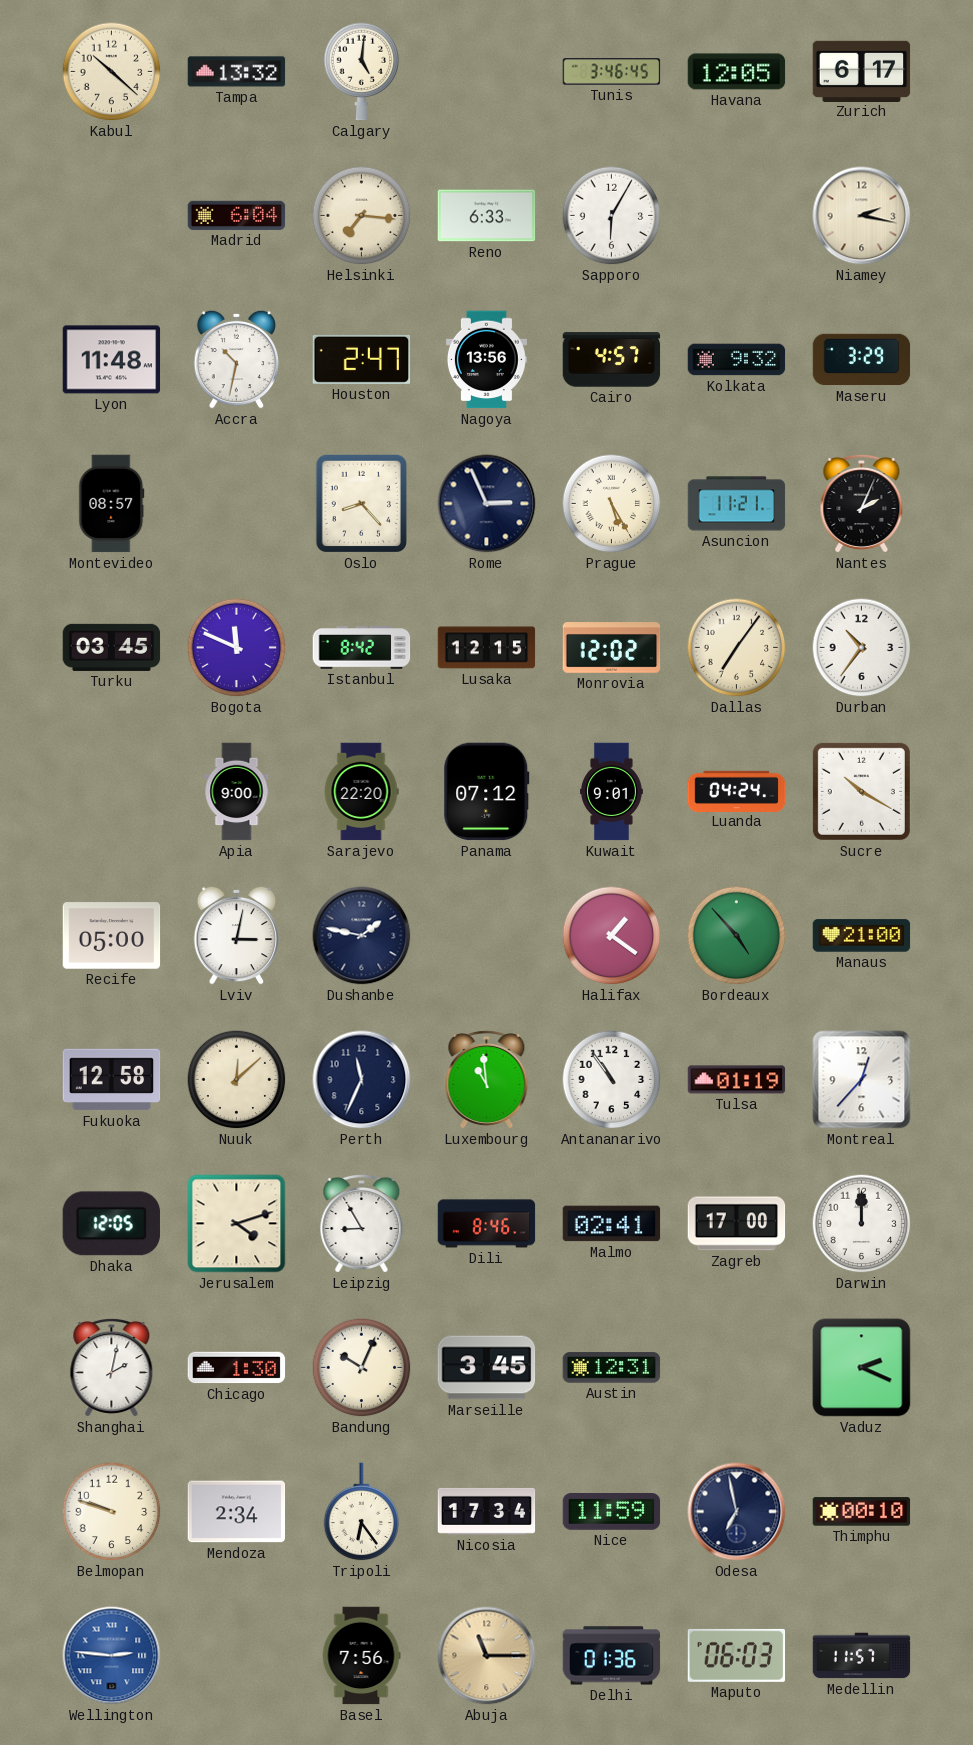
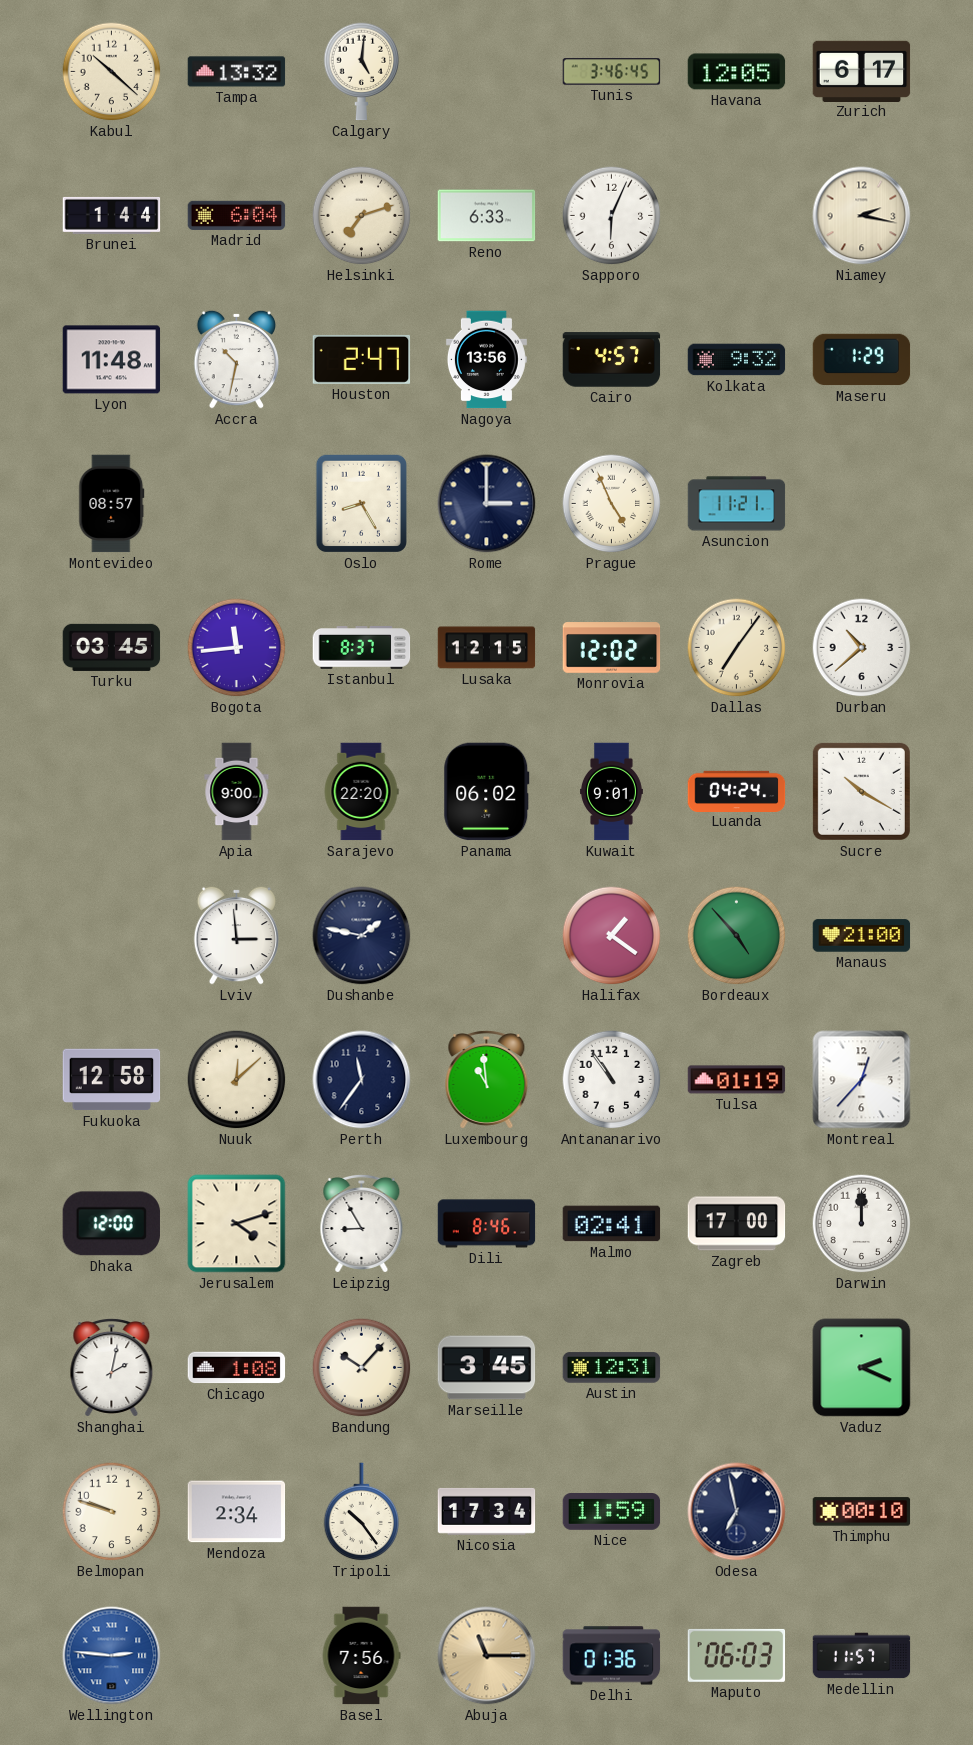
Brunei: none -> 1:44 (112, 215)
Helsinki: 7:16 -> 7:12 (362, 216)
Sapporo: 6:05 -> 6:04 (612, 216)
Maseru: 3:29 -> 1:29 (862, 360)
Oslo: 8:23 -> 8:25 (361, 503)
Rome: 2:56 -> 3:00 (487, 504)
Prague: 5:25 -> 4:56 (612, 504)
Nantes: 2:04 -> none (862, 503)
Bogota: 11:49 -> 11:44 (237, 648)
Istanbul: 8:42 -> 8:37 (362, 648)
Durban: 10:36 -> 10:38 (862, 648)
Panama: 07:12 -> 06:02 (487, 792)
Recife: 05:00 -> none (112, 936)
Lviv: 3:02 -> 2:59 (237, 935)
Perth: 11:34 -> 11:36 (362, 1080)
Dhaka: 12:05 -> 12:00 (111, 1224)
Chicago: 1:30 -> 1:08 (237, 1368)
Bandung: 10:04 -> 10:07 (362, 1368)
Tripoli: 6:24 -> 10:24 (362, 1512)
